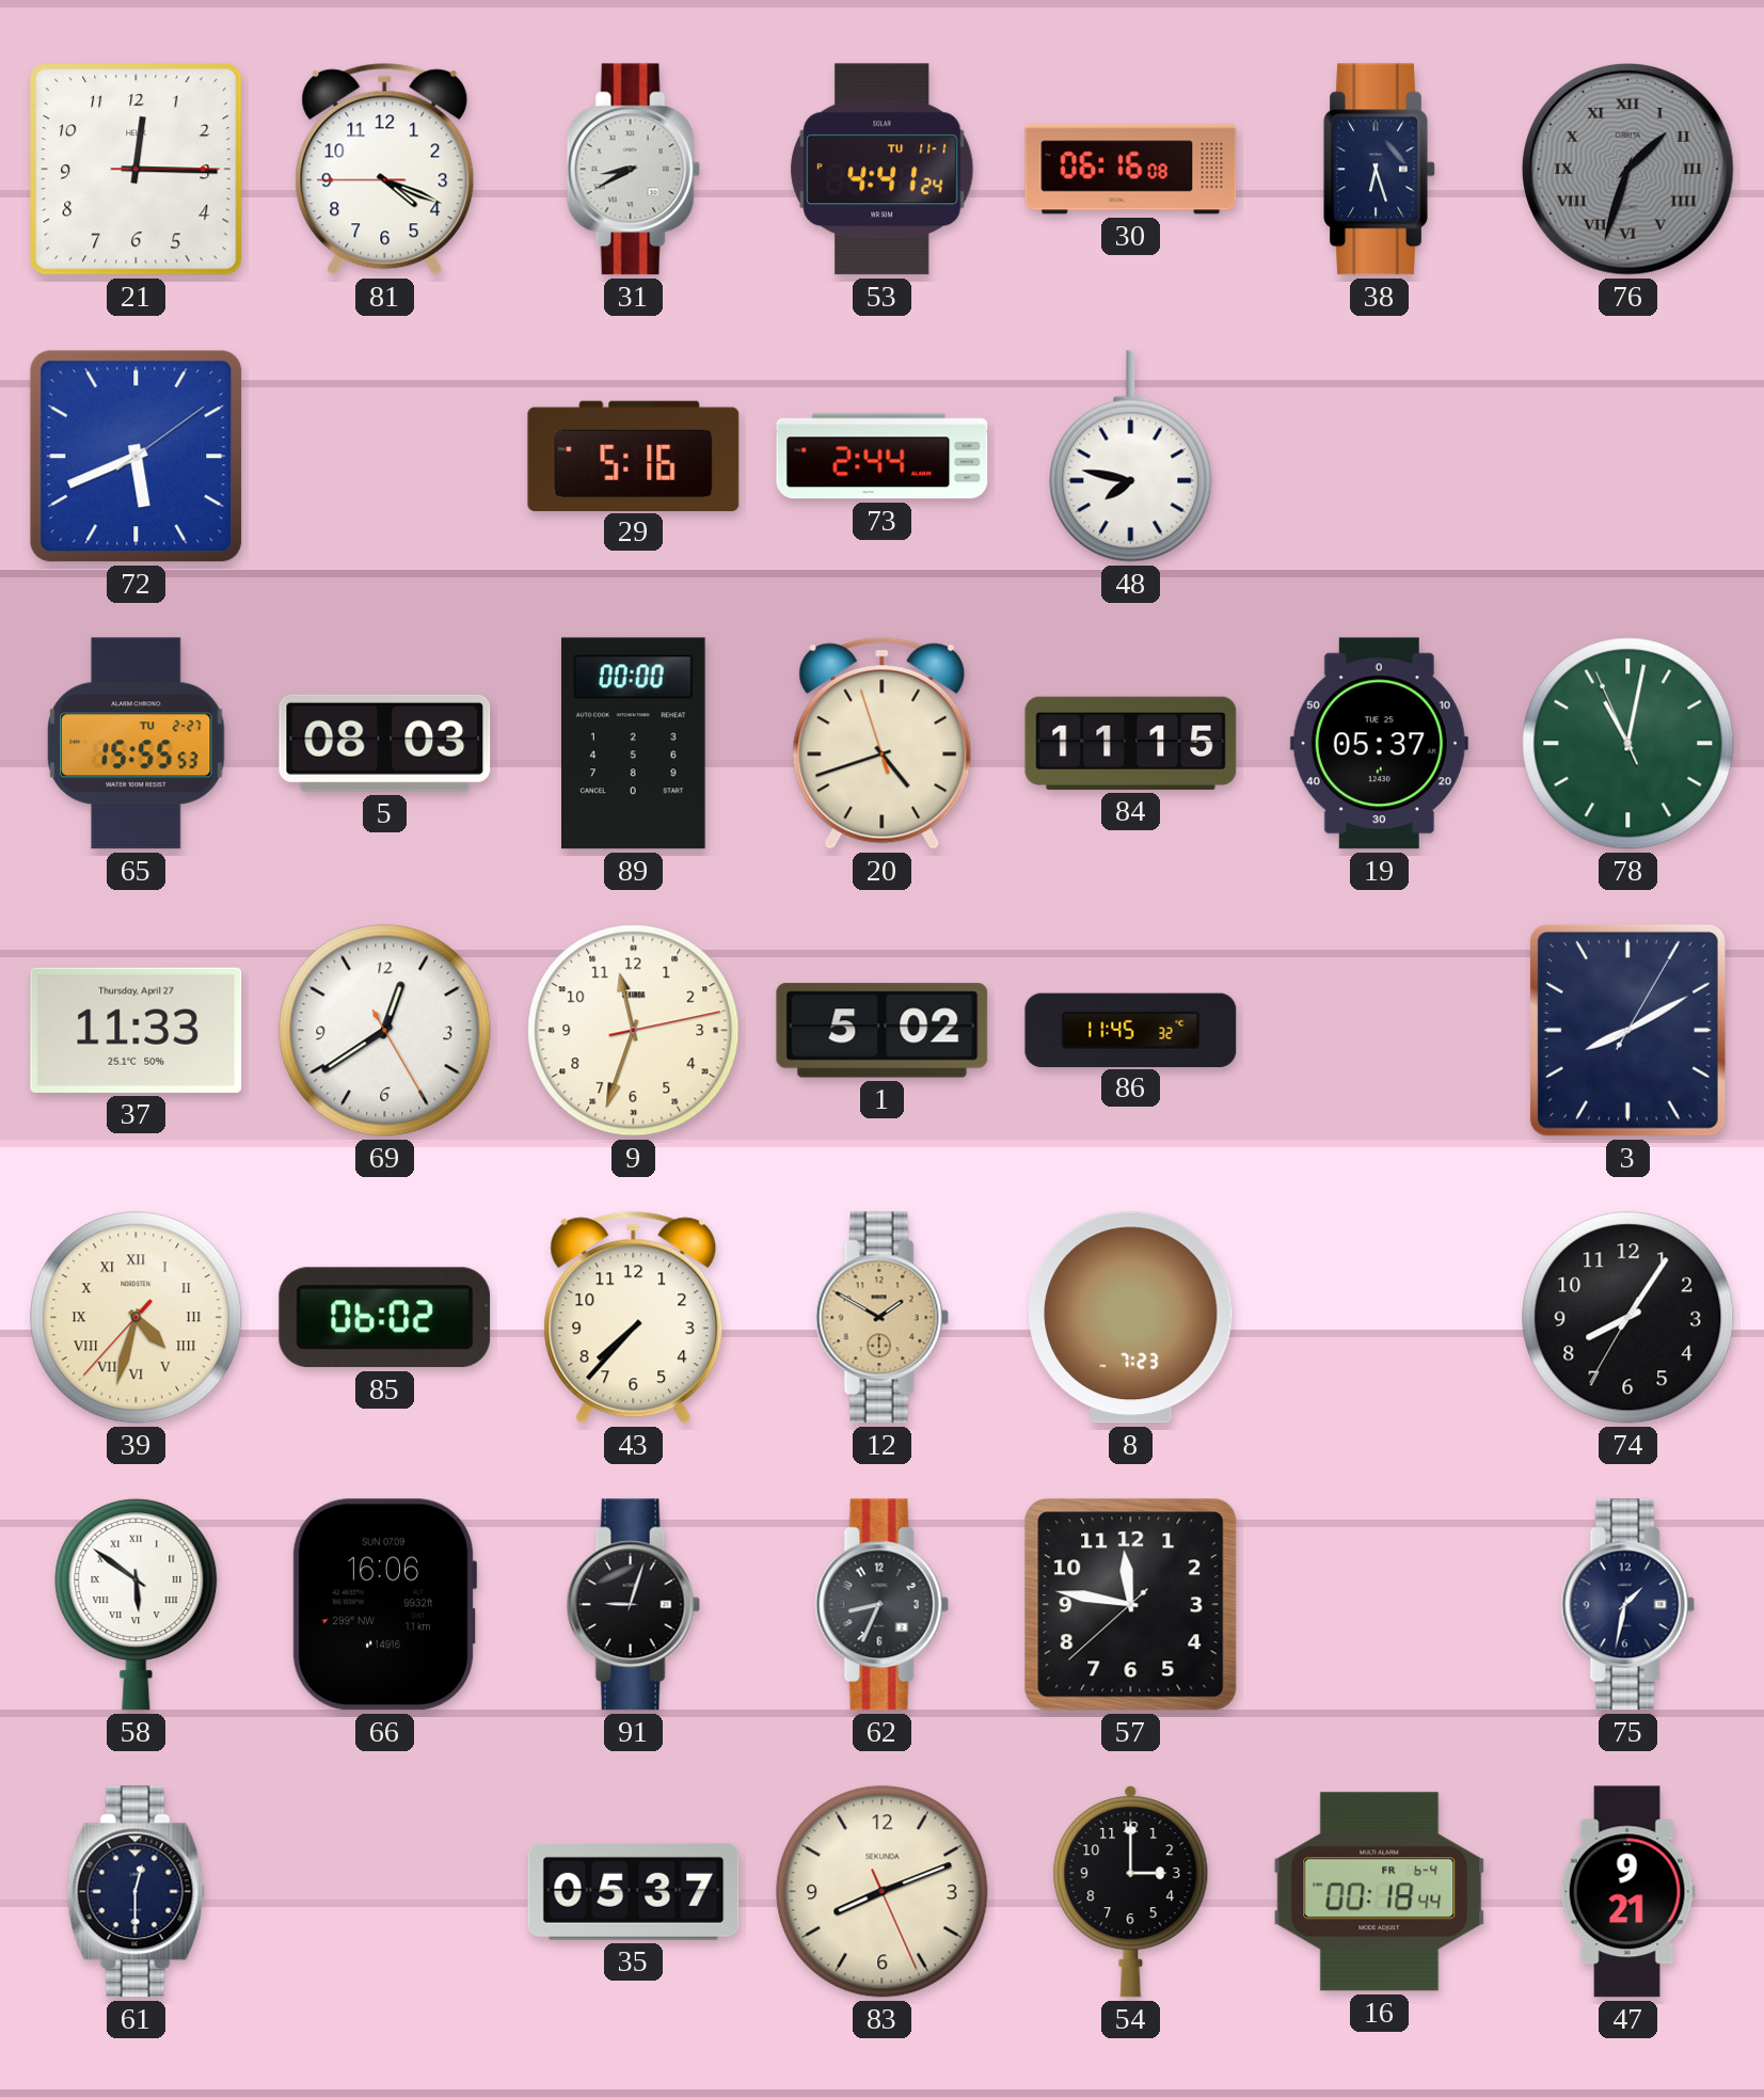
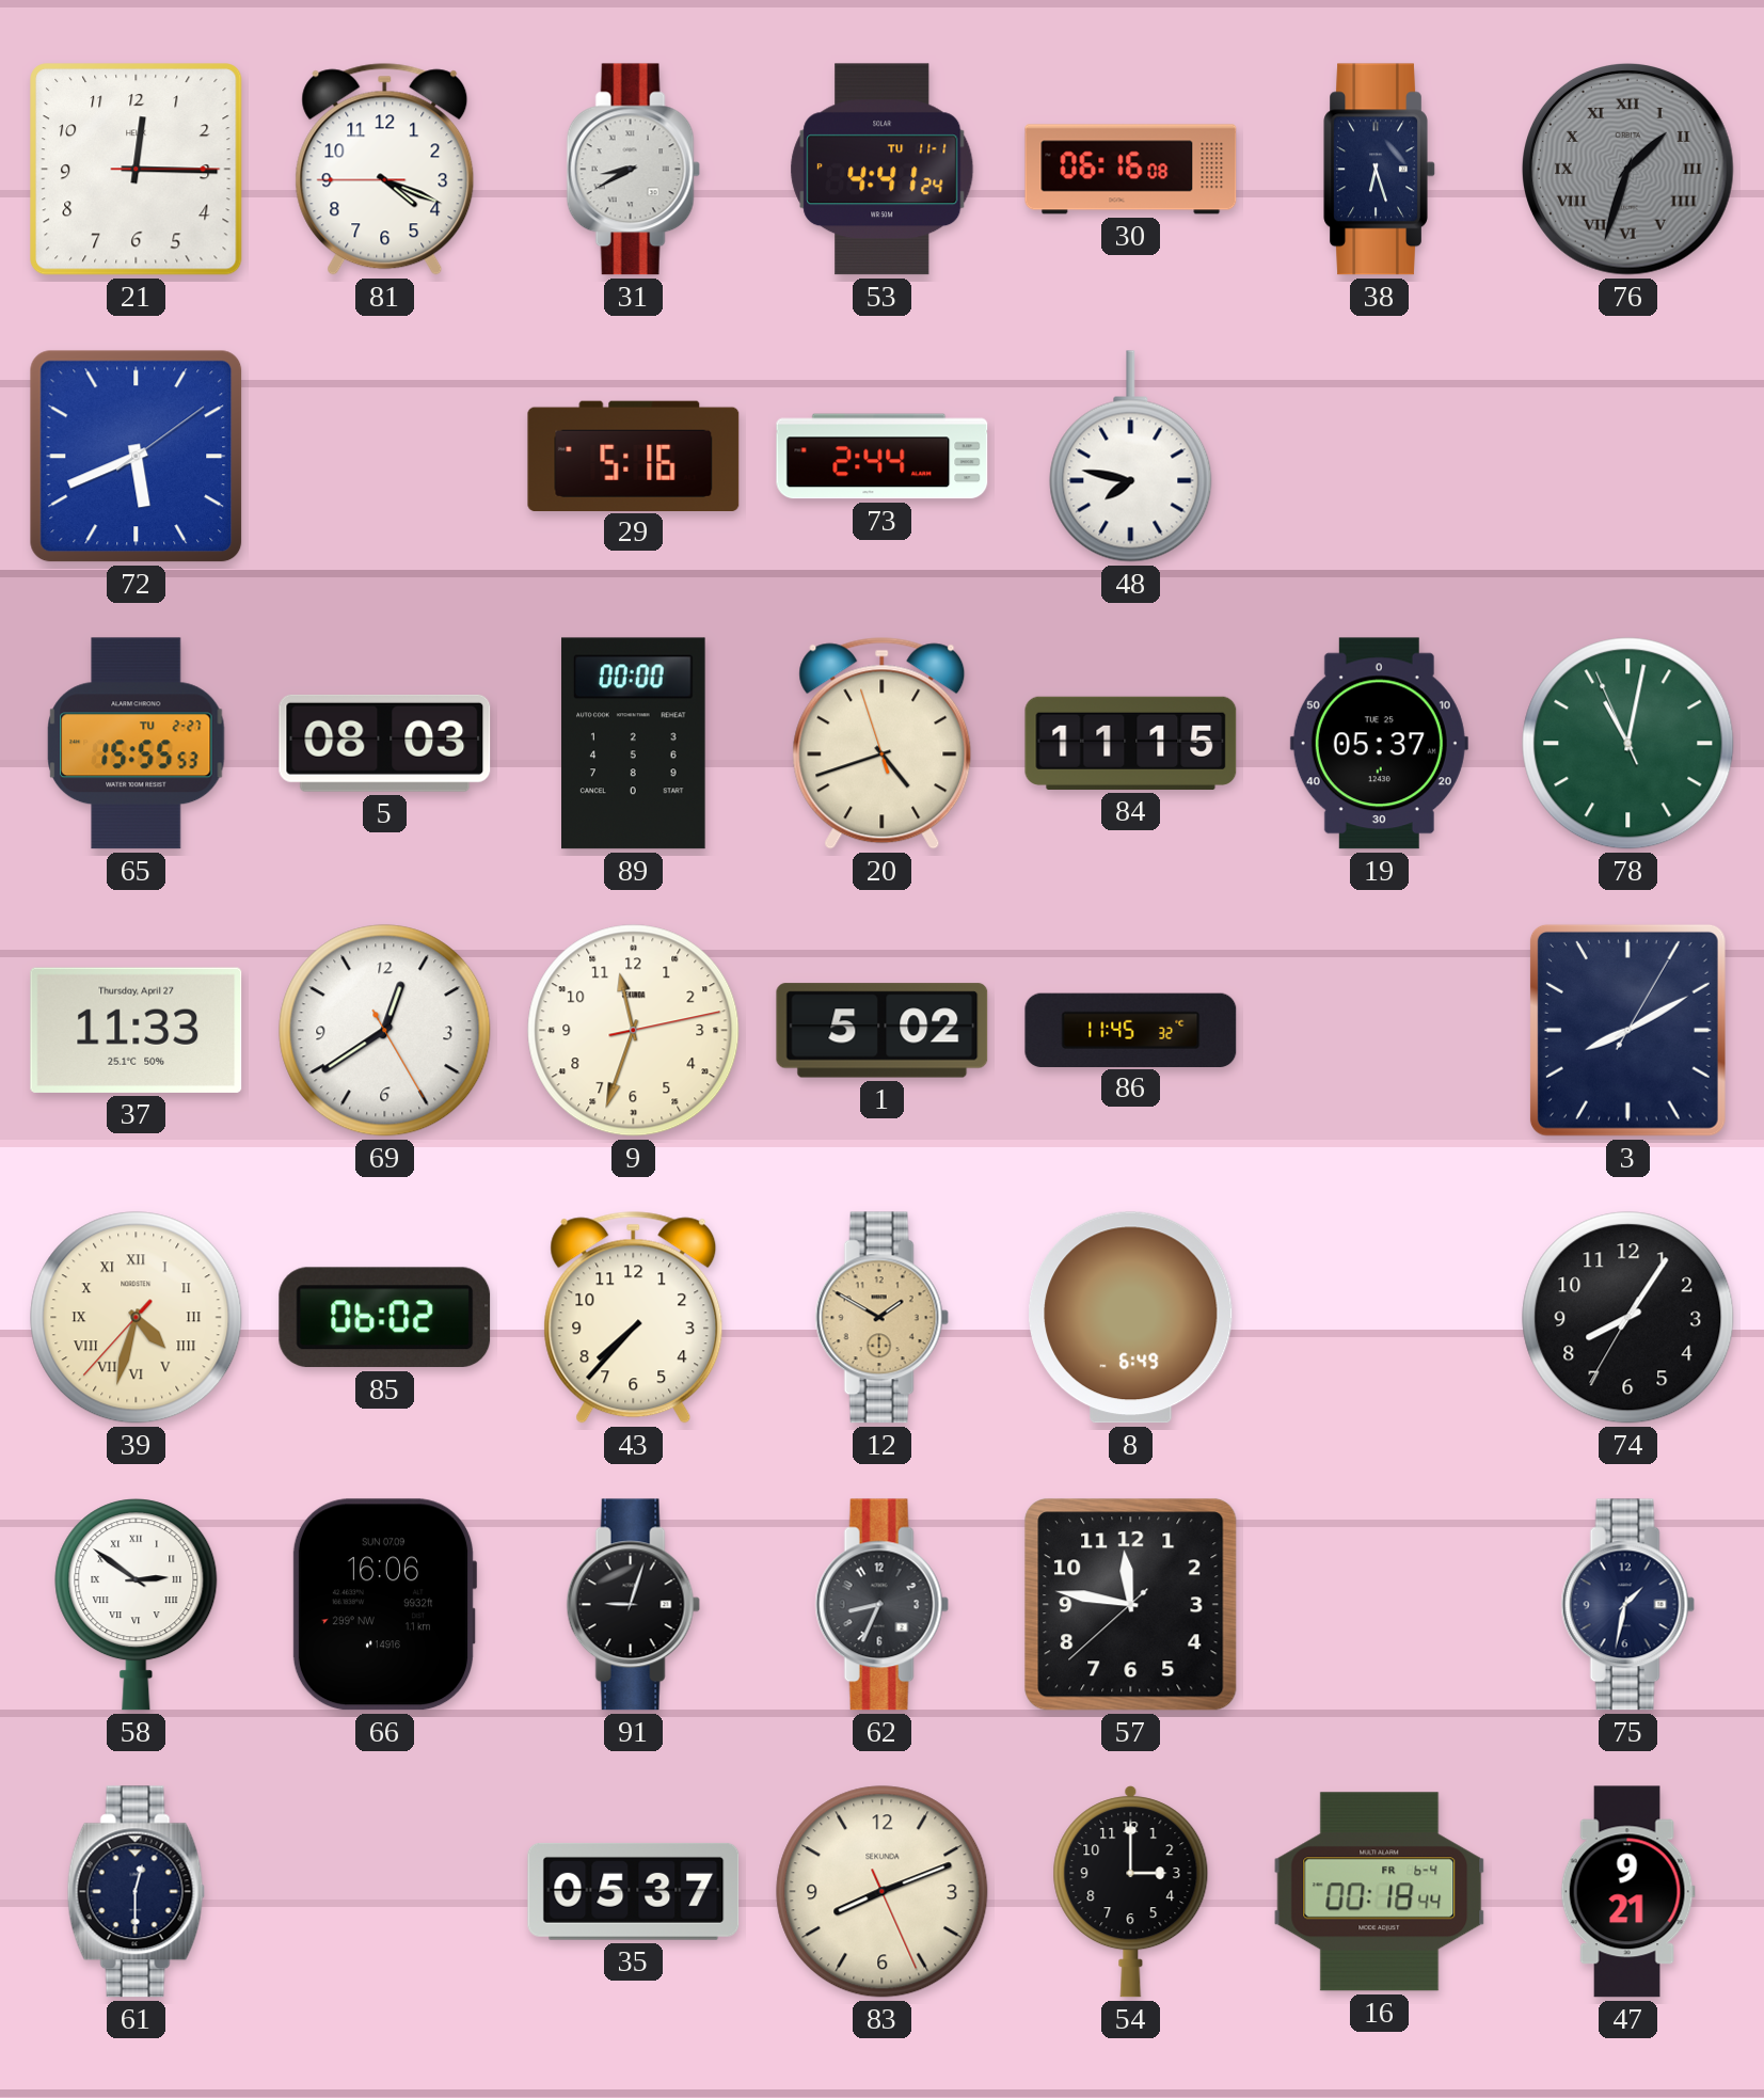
8: 7:23 -> 6:49 (1131, 1318)
58: 5:51 -> 2:51 (137, 1605)
